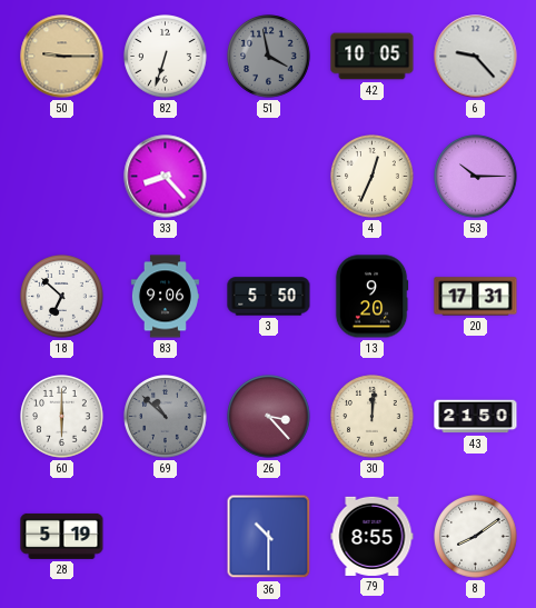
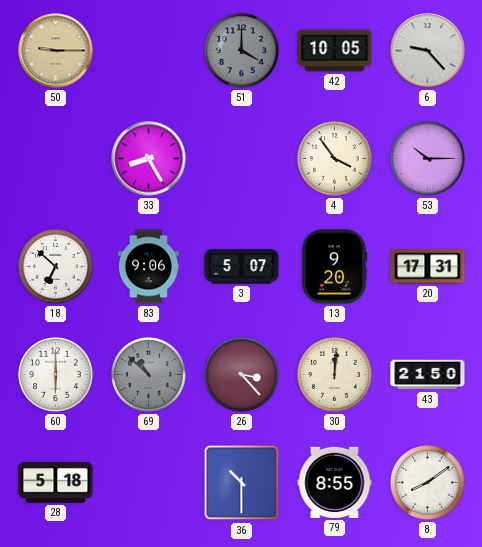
82: 6:33 -> none (166, 57)
51: 3:58 -> 4:00 (242, 51)
33: 8:23 -> 8:25 (149, 159)
4: 12:34 -> 3:54 (335, 159)
3: 5:50 -> 5:07 (242, 267)
28: 5:19 -> 5:18 (56, 482)
